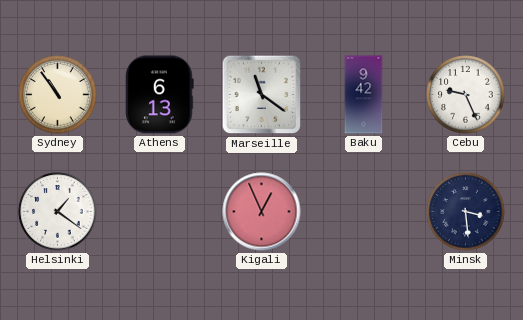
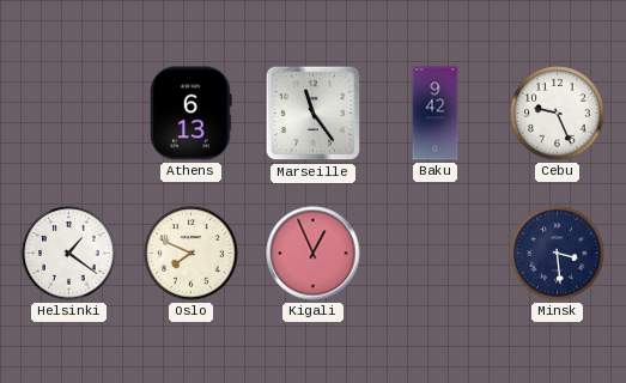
Sydney: 10:54 -> none (58, 95)
Marseille: 11:21 -> 11:24 (314, 114)
Oslo: none -> 7:49 (192, 254)
